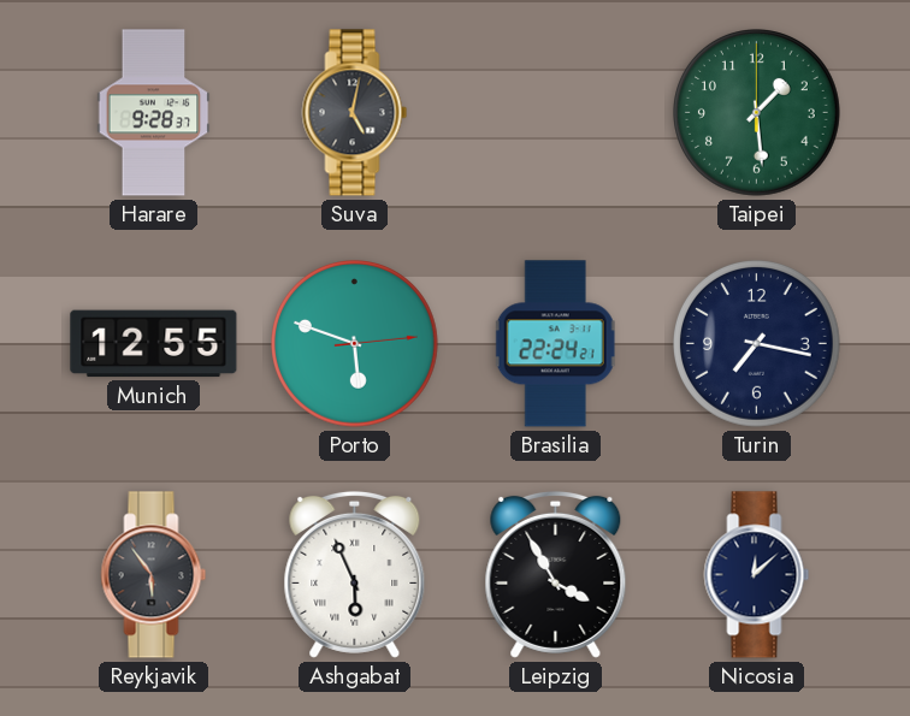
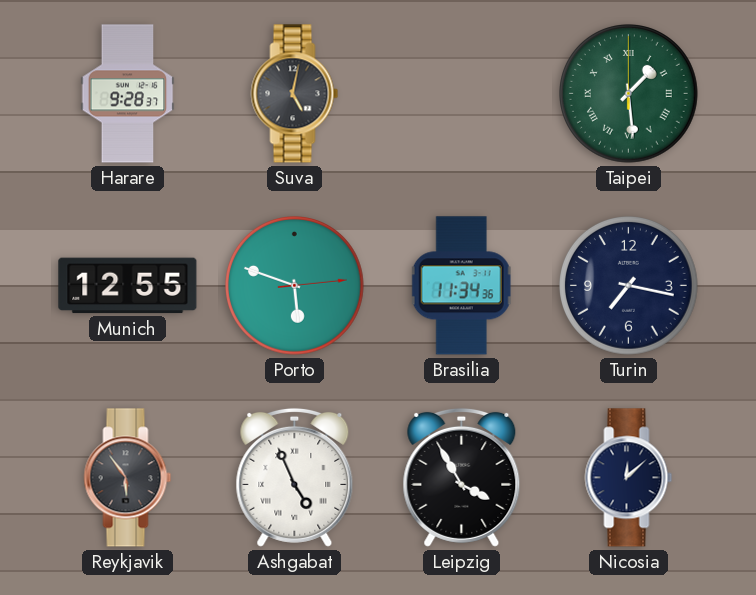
Taipei numerals: Arabic -> Roman (629, 94)
Brasilia: 22:24 -> 11:34 (461, 286)
Ashgabat: 5:56 -> 4:56 (295, 477)
